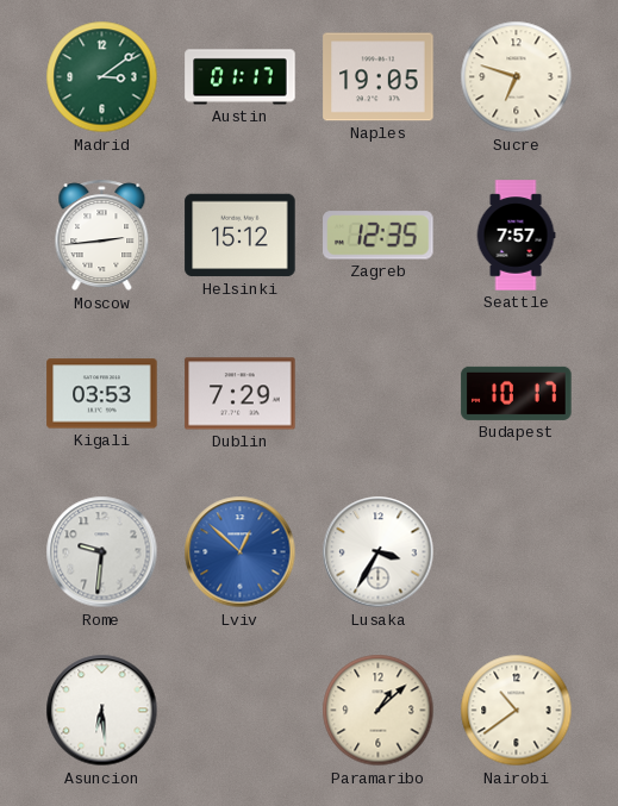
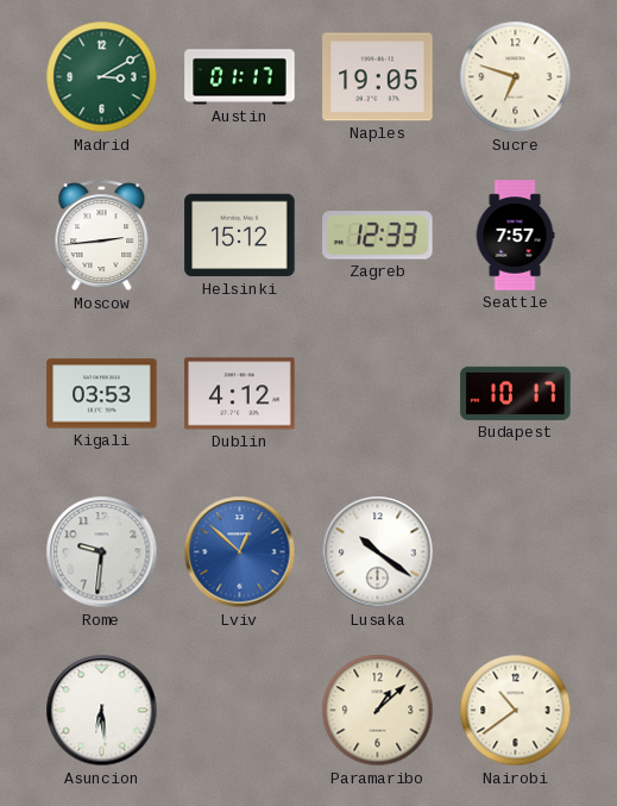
Madrid: 3:09 -> 3:10 (102, 77)
Zagreb: 12:35 -> 12:33 (378, 236)
Dublin: 7:29 -> 4:12 (240, 394)
Lusaka: 3:35 -> 10:21 (378, 552)
